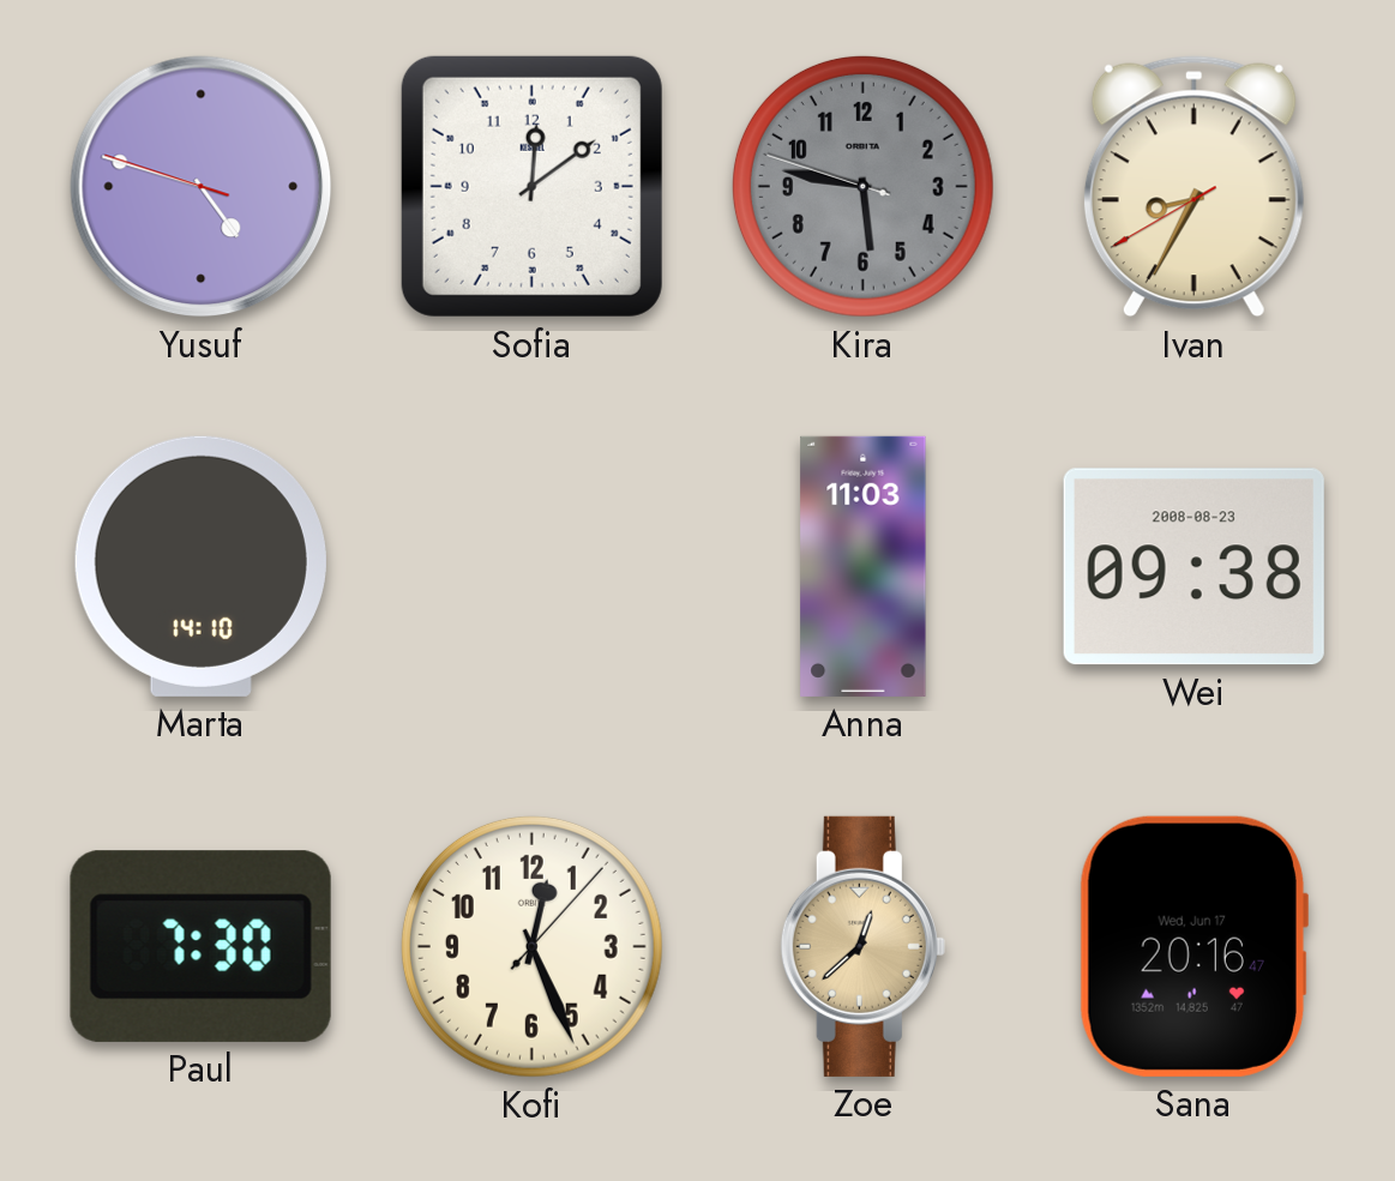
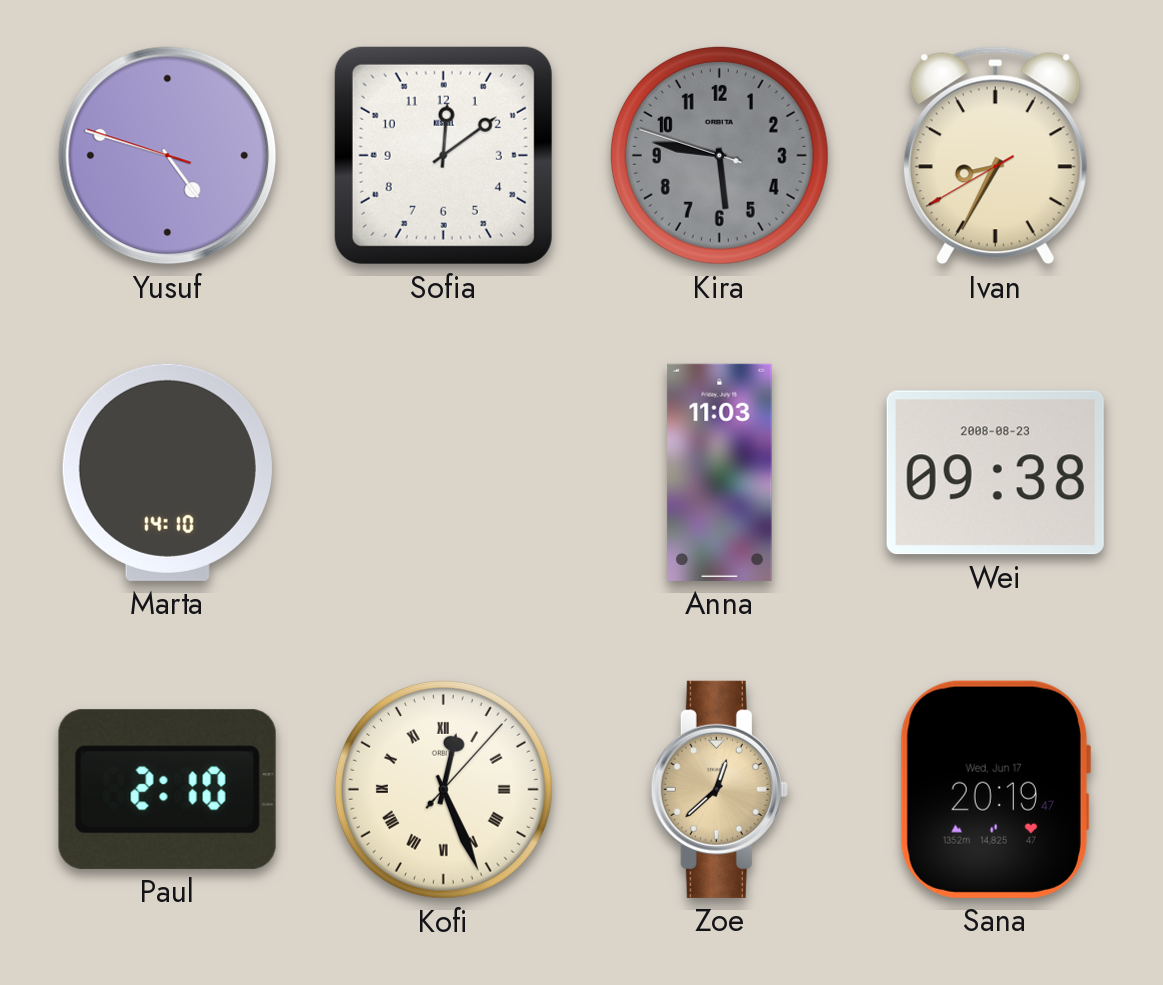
Paul: 7:30 -> 2:10 (167, 789)
Kofi numerals: Arabic -> Roman (443, 789)
Sana: 20:16 -> 20:19 (995, 789)
